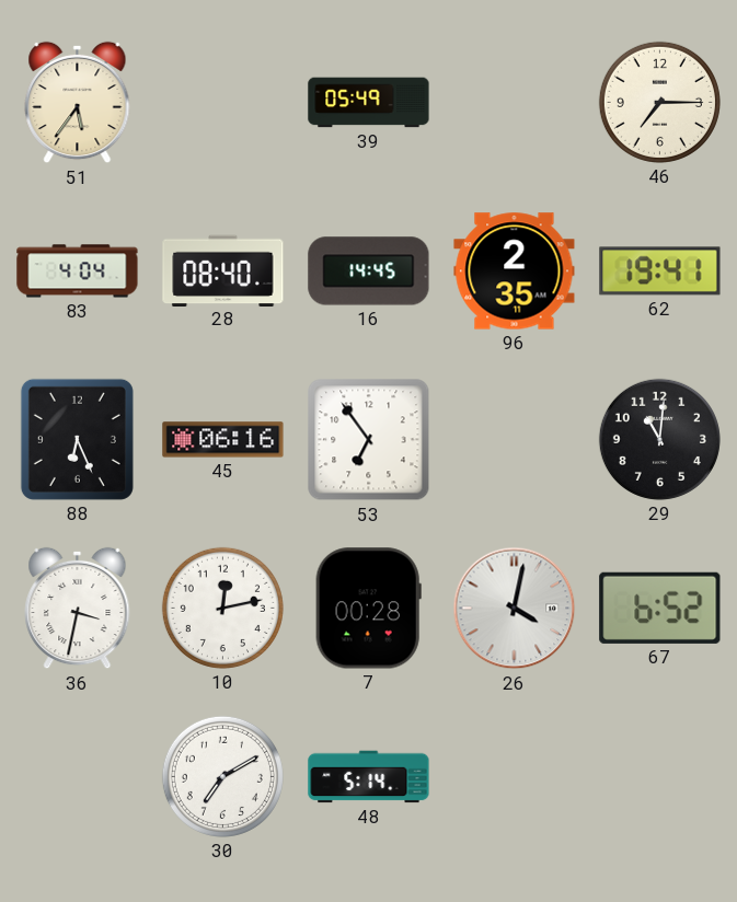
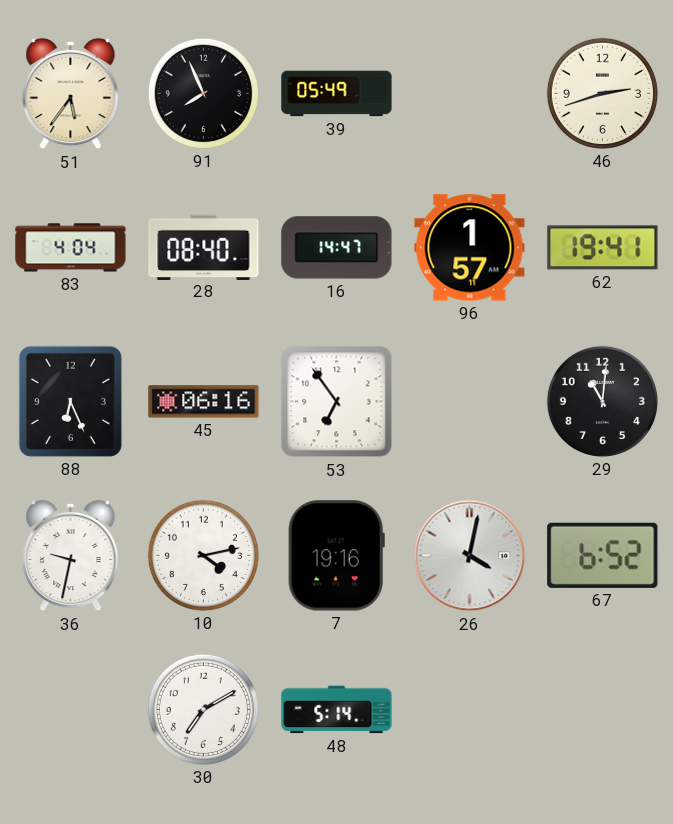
91: none -> 7:56 (203, 93)
46: 7:15 -> 2:42 (602, 93)
16: 14:45 -> 14:47 (337, 248)
96: 2:35 -> 1:57 (470, 248)
36: 3:32 -> 9:32 (71, 556)
10: 12:13 -> 4:13 (203, 555)
7: 00:28 -> 19:16 (336, 556)
